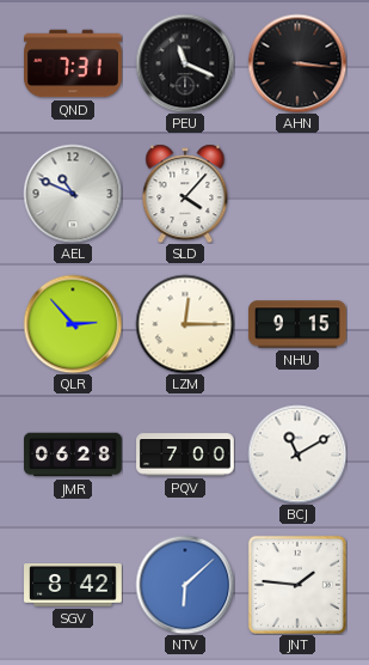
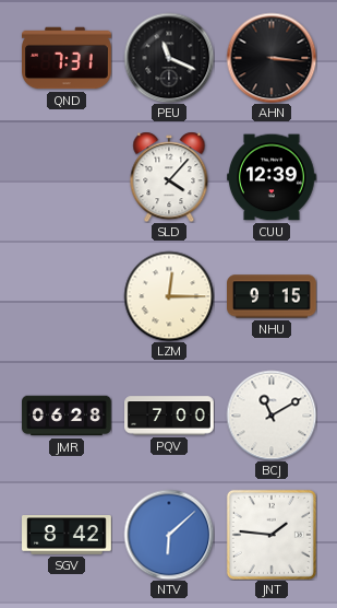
AEL: 10:49 -> none (73, 194)
CUU: none -> 12:39 (273, 177)
QLR: 2:53 -> none (73, 324)
